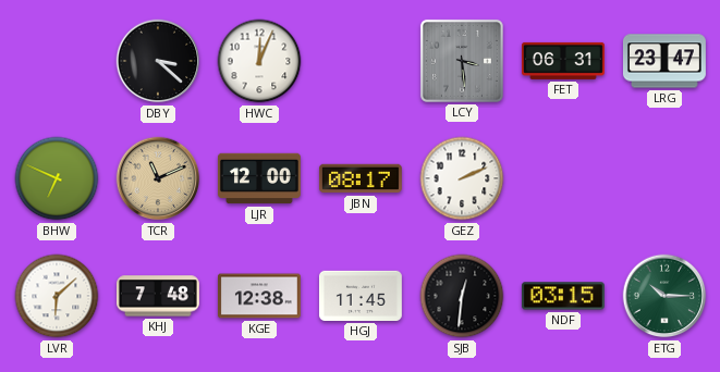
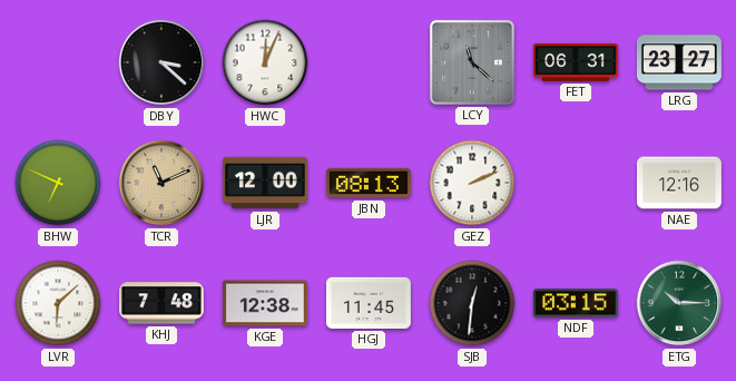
LCY: 3:29 -> 11:22 (472, 62)
LRG: 23:47 -> 23:27 (679, 62)
JBN: 08:17 -> 08:13 (369, 183)
NAE: none -> 12:16 (679, 183)
